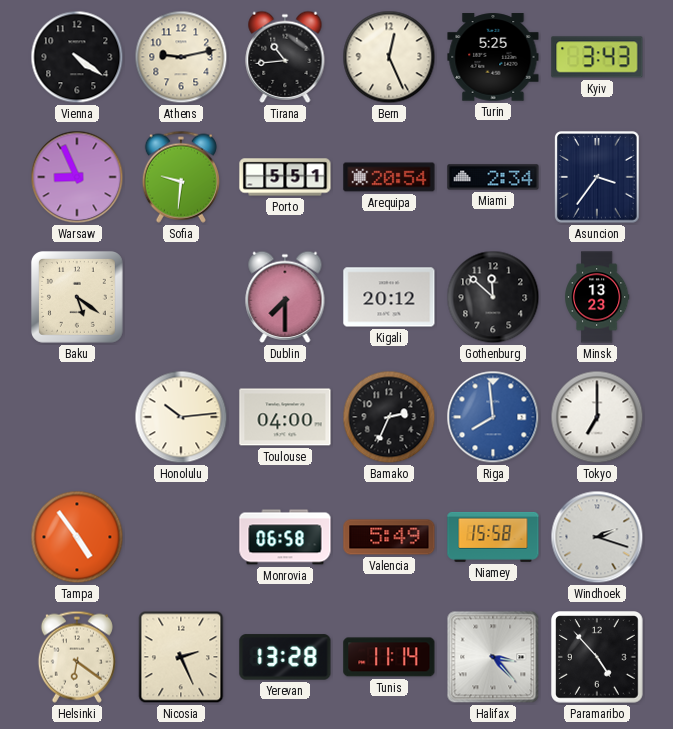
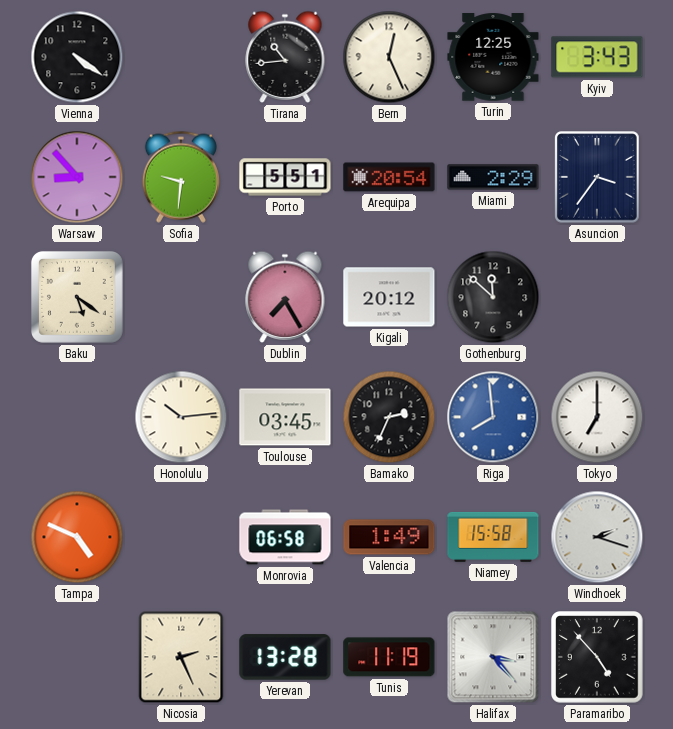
Athens: 9:13 -> none (181, 57)
Turin: 5:25 -> 12:25 (493, 57)
Warsaw: 8:56 -> 8:53 (77, 177)
Miami: 2:34 -> 2:29 (493, 177)
Dublin: 7:30 -> 7:25 (285, 297)
Minsk: 13:23 -> none (598, 297)
Toulouse: 04:00 -> 03:45 (285, 417)
Tampa: 4:54 -> 4:49 (77, 537)
Valencia: 5:49 -> 1:49 (389, 537)
Helsinki: 6:21 -> none (77, 657)
Tunis: 11:14 -> 11:19 (389, 657)
